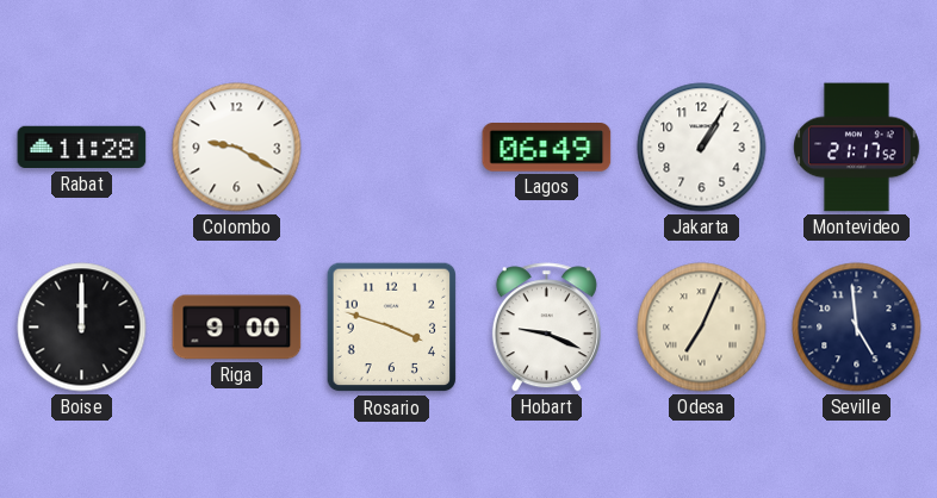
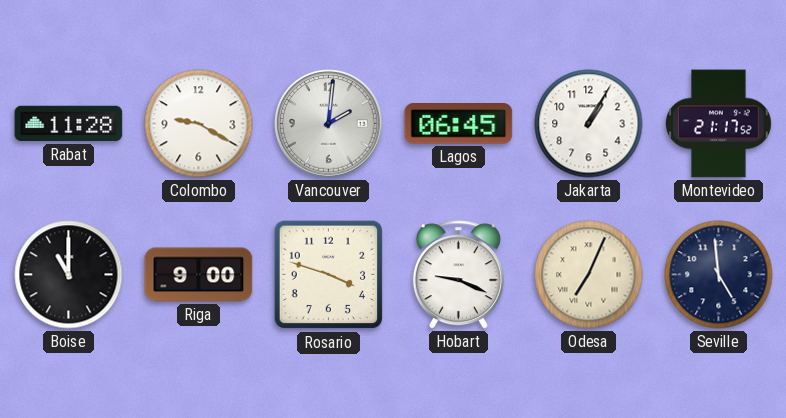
Vancouver: none -> 2:01 (329, 124)
Lagos: 06:49 -> 06:45 (459, 124)
Boise: 12:00 -> 11:00 (69, 275)
